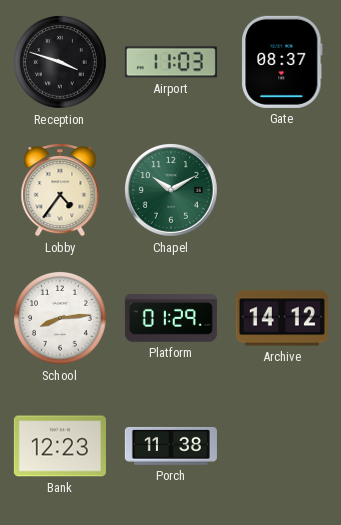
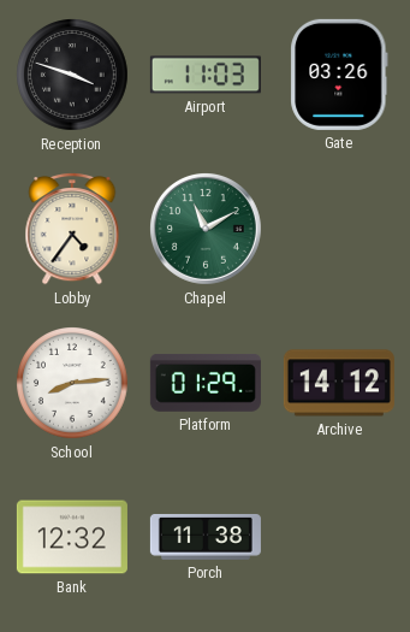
Gate: 08:37 -> 03:26 (339, 75)
Chapel: 10:10 -> 11:10 (206, 229)
Bank: 12:23 -> 12:32 (72, 537)
